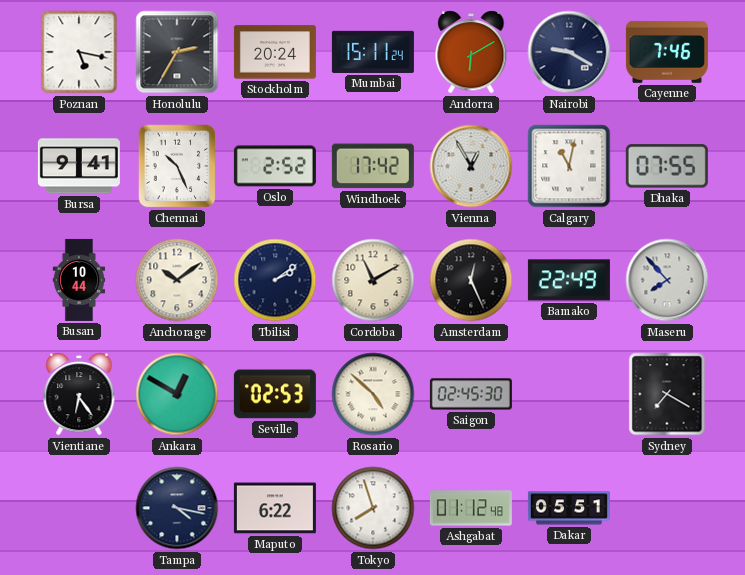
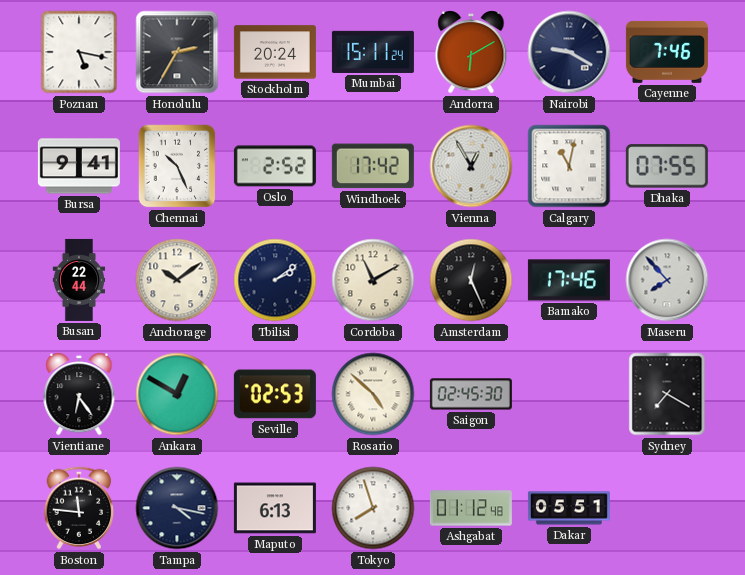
Busan: 10:44 -> 22:44 (79, 280)
Bamako: 22:49 -> 17:46 (569, 280)
Boston: none -> 11:46 (79, 508)
Maputo: 6:22 -> 6:13 (275, 508)
